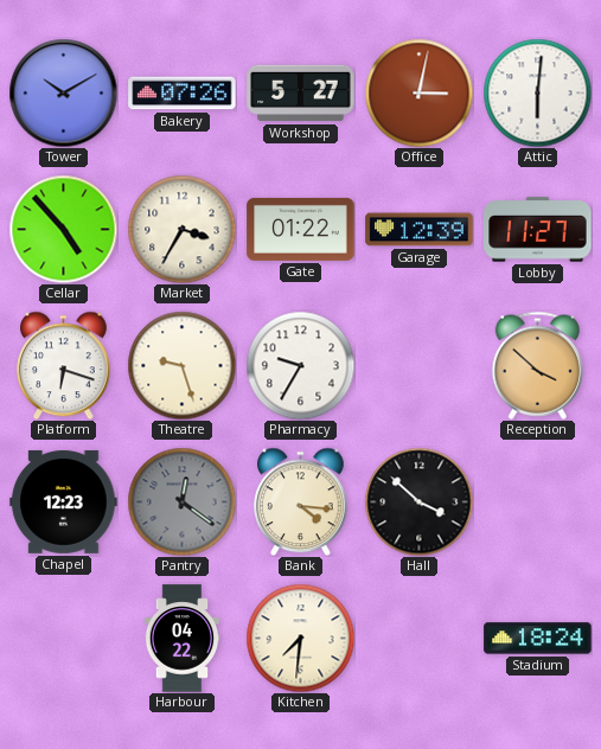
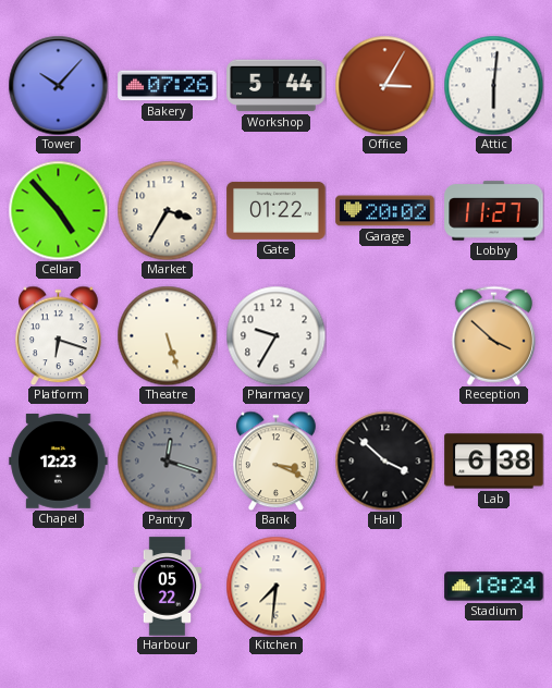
Tower: 10:10 -> 10:07 (58, 85)
Workshop: 5:27 -> 5:44 (277, 86)
Office: 3:02 -> 3:05 (384, 85)
Garage: 12:39 -> 20:02 (385, 211)
Theatre: 9:27 -> 5:27 (167, 335)
Pantry: 12:21 -> 12:18 (167, 460)
Bank: 4:16 -> 3:19 (277, 460)
Lab: none -> 6:38 (494, 462)
Harbour: 04:22 -> 05:22 (168, 587)
